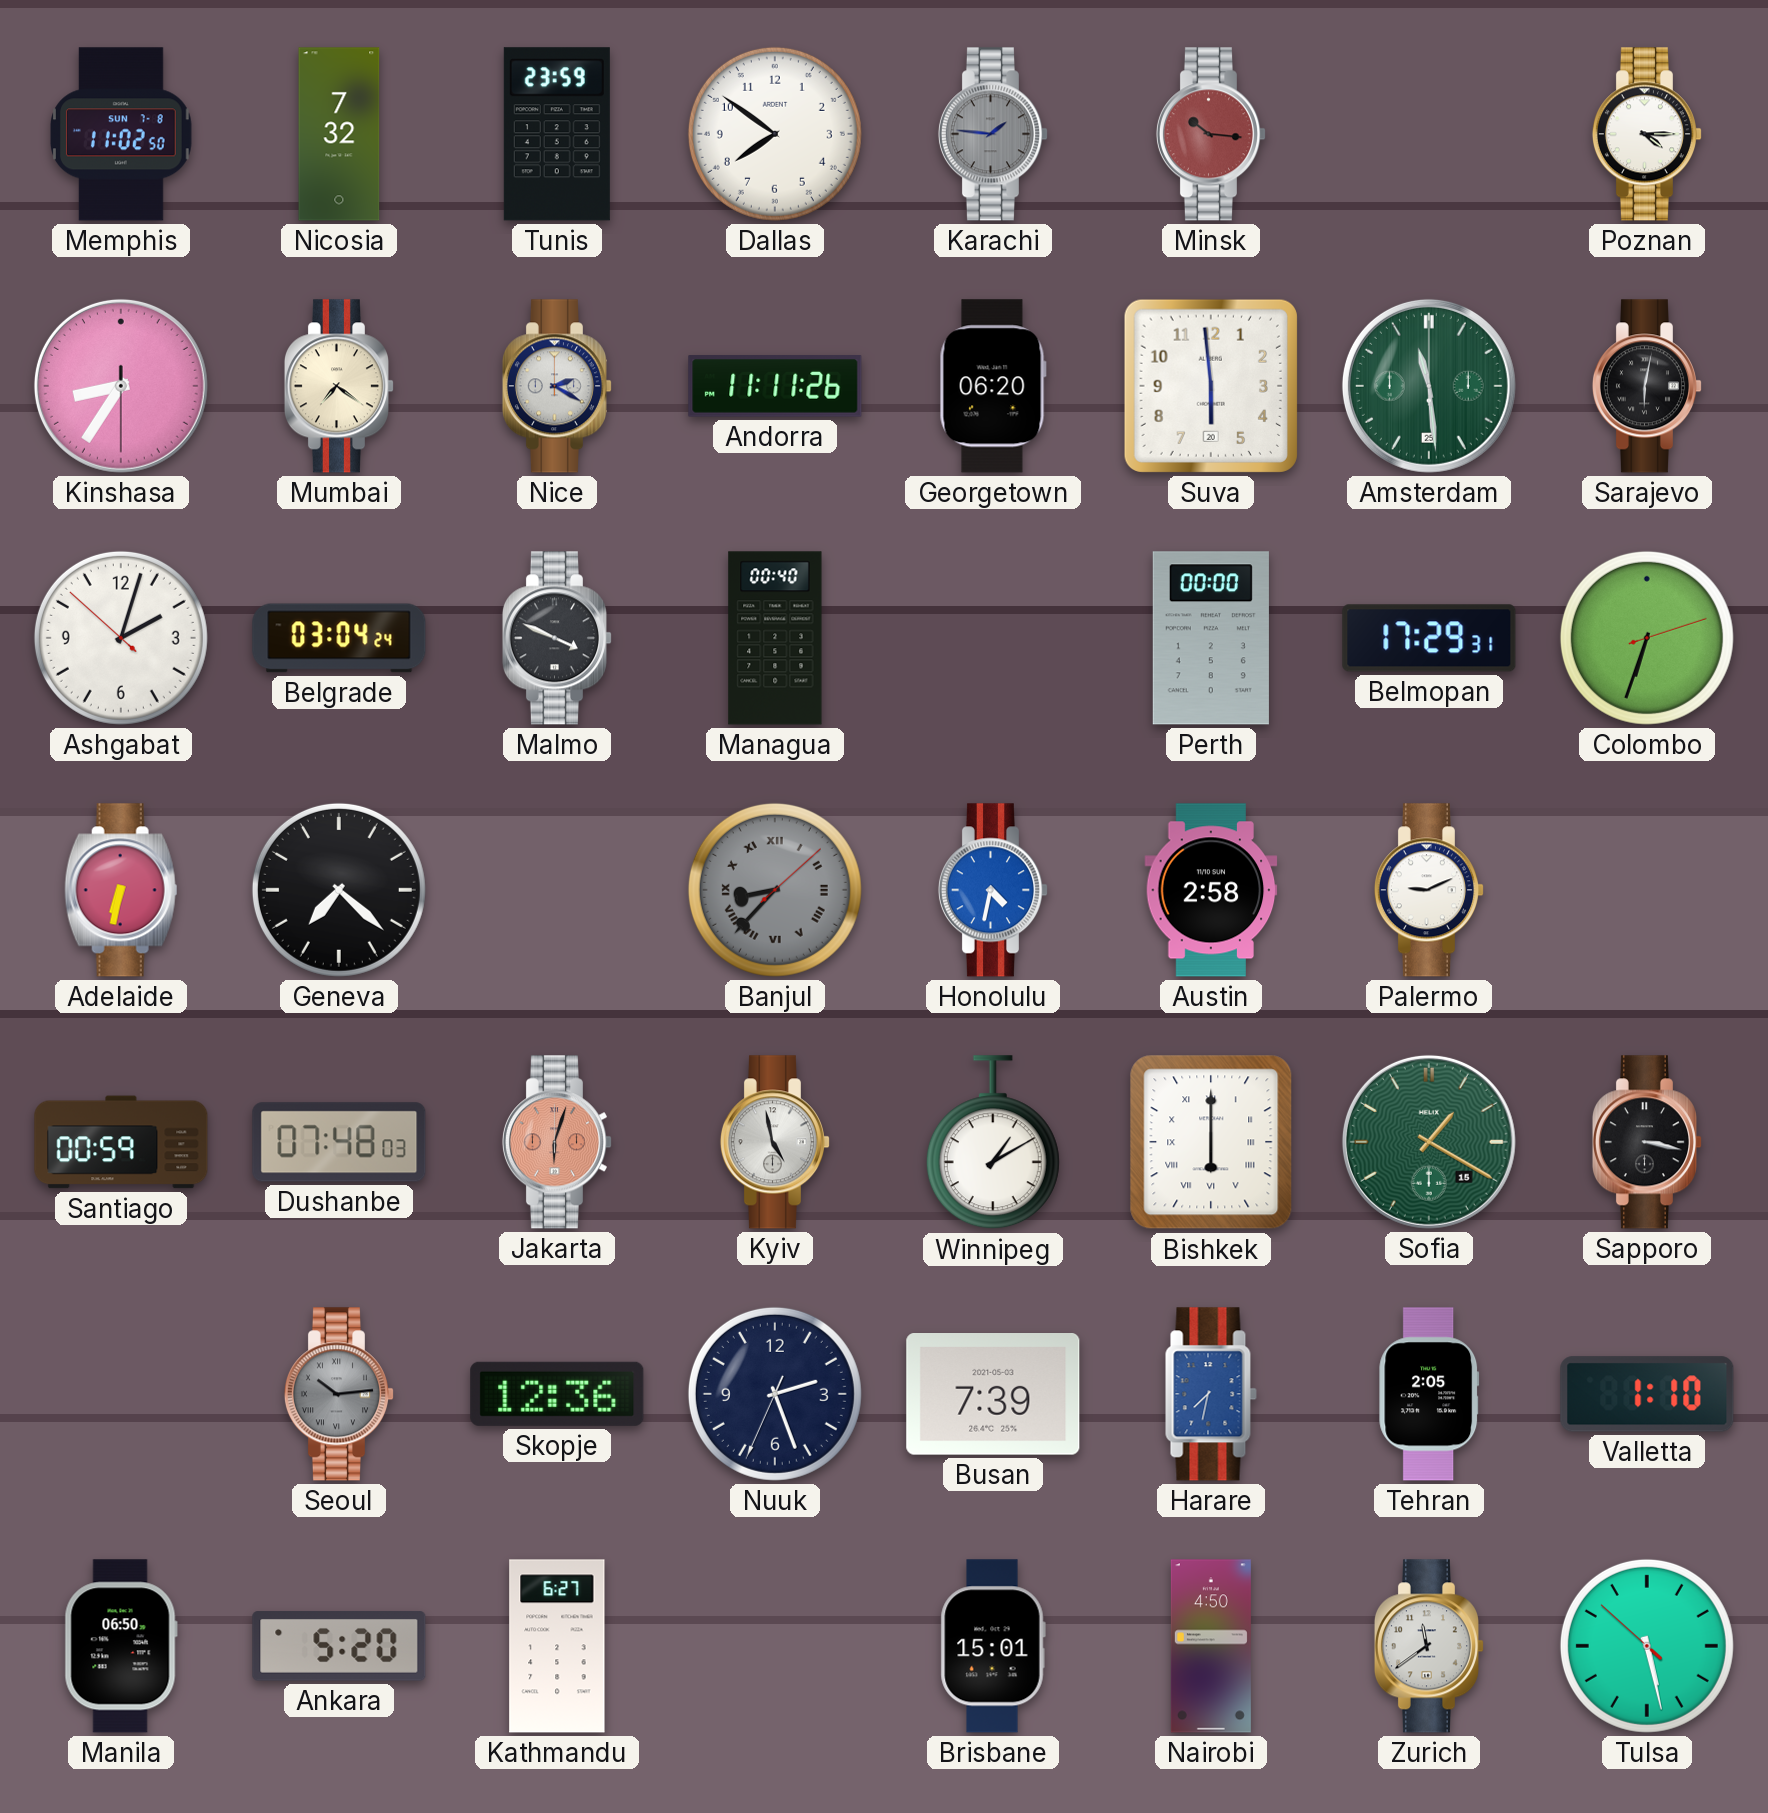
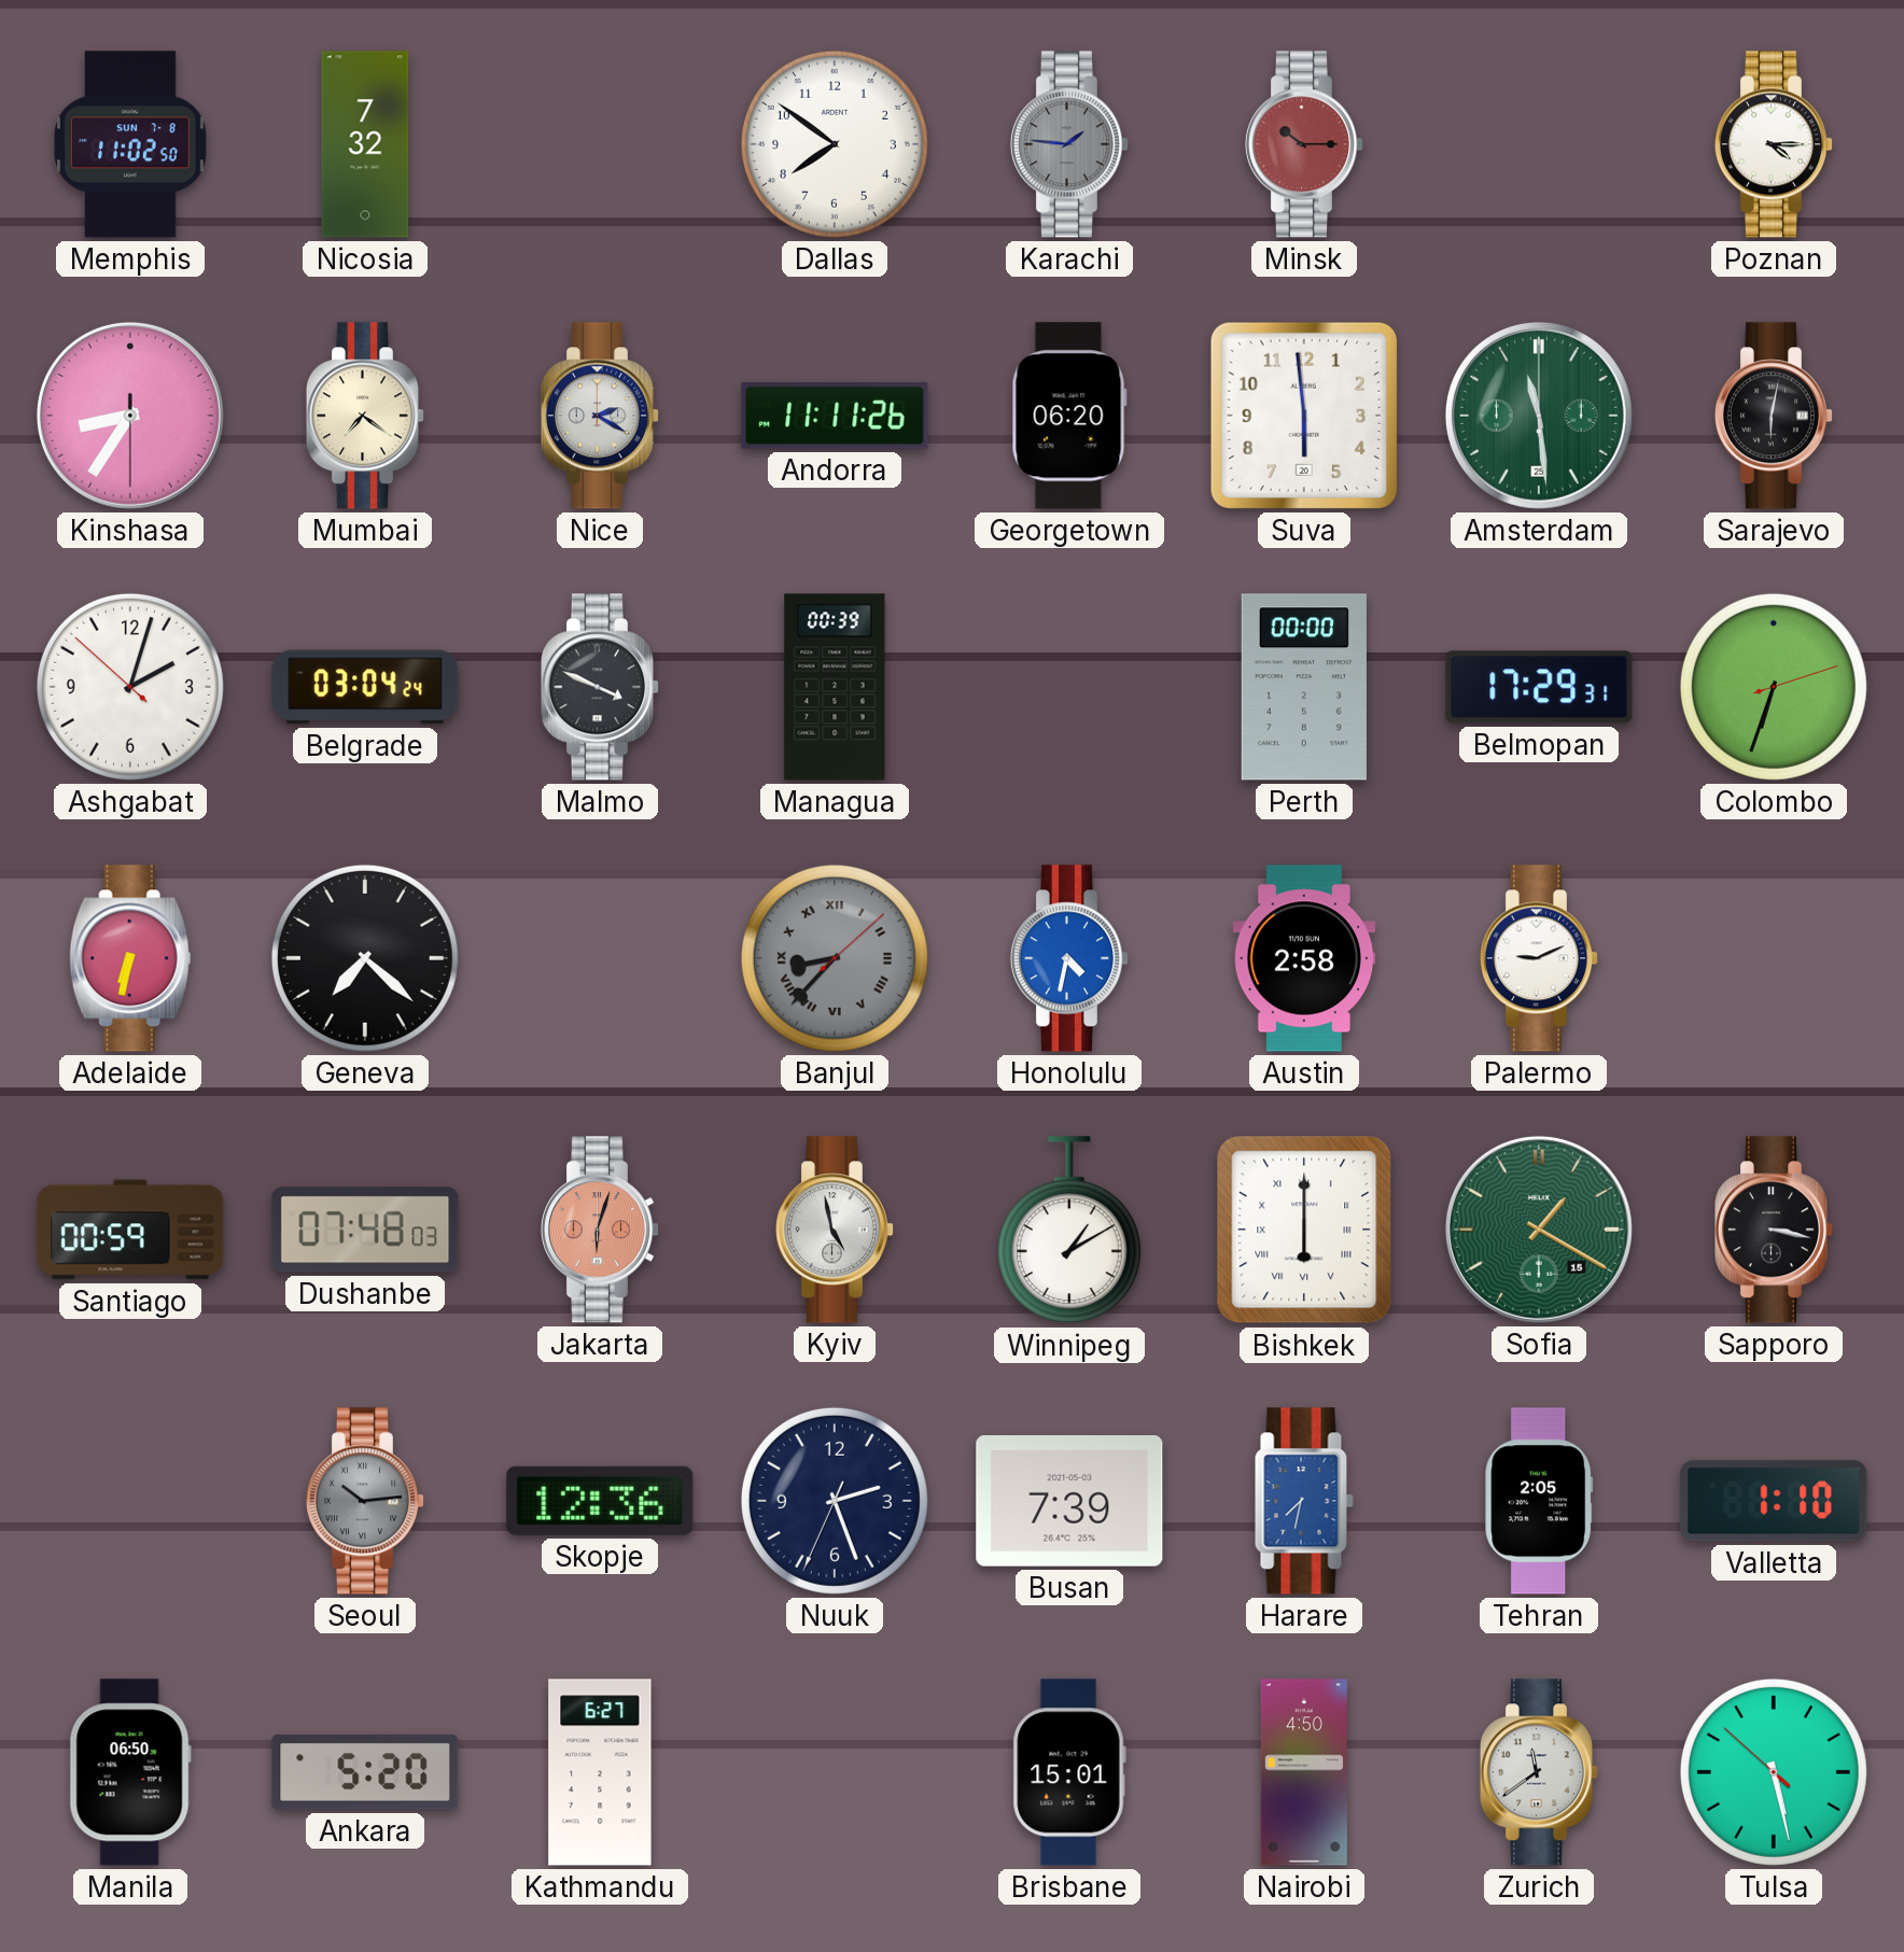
Tunis: 23:59 -> none (557, 134)
Minsk: 10:16 -> 10:15 (1303, 144)
Managua: 00:40 -> 00:39 (835, 687)
